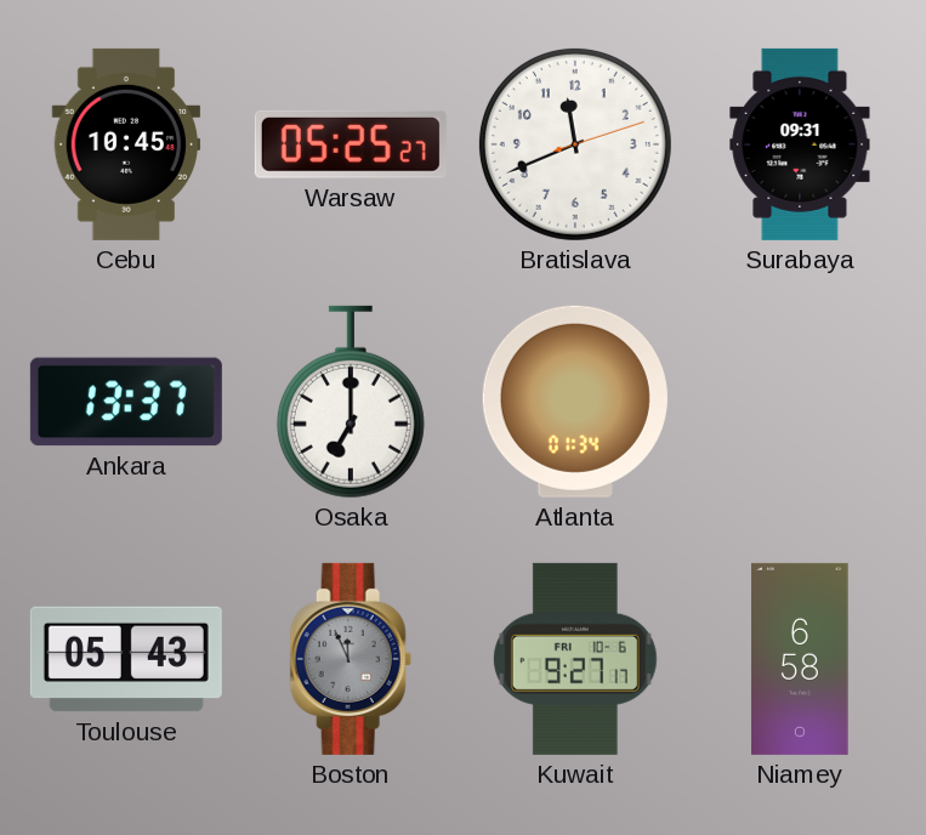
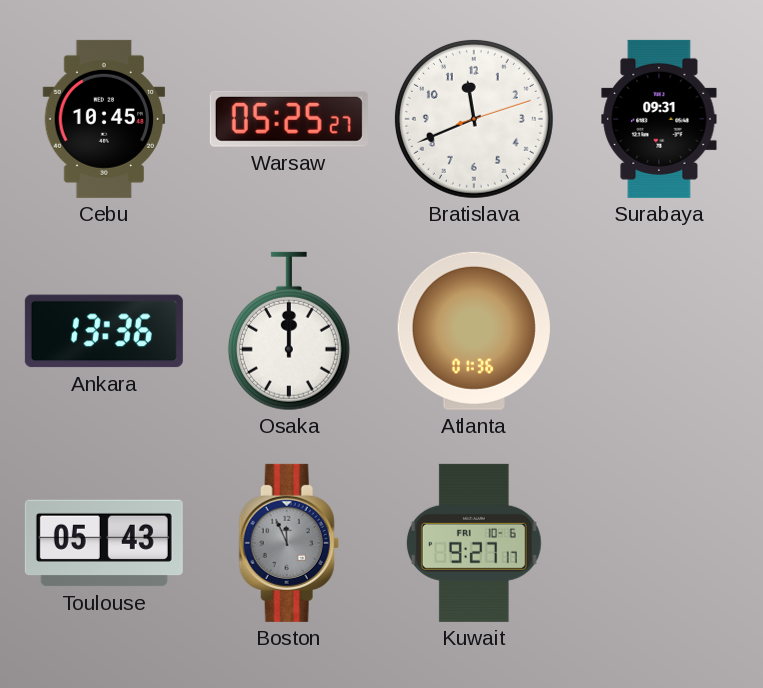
Ankara: 13:37 -> 13:36 (104, 331)
Osaka: 7:00 -> 12:00 (289, 331)
Atlanta: 01:34 -> 01:36 (474, 331)
Niamey: 6:58 -> none (800, 659)
